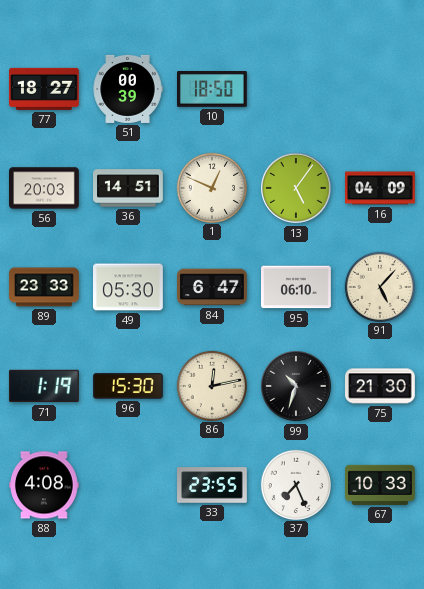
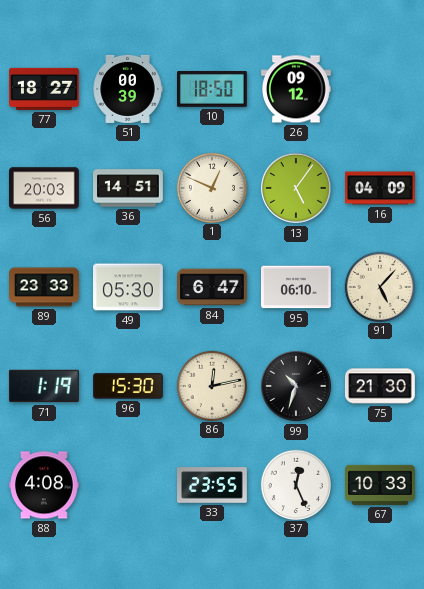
26: none -> 09:12 (297, 89)
37: 7:26 -> 12:26 (295, 484)
